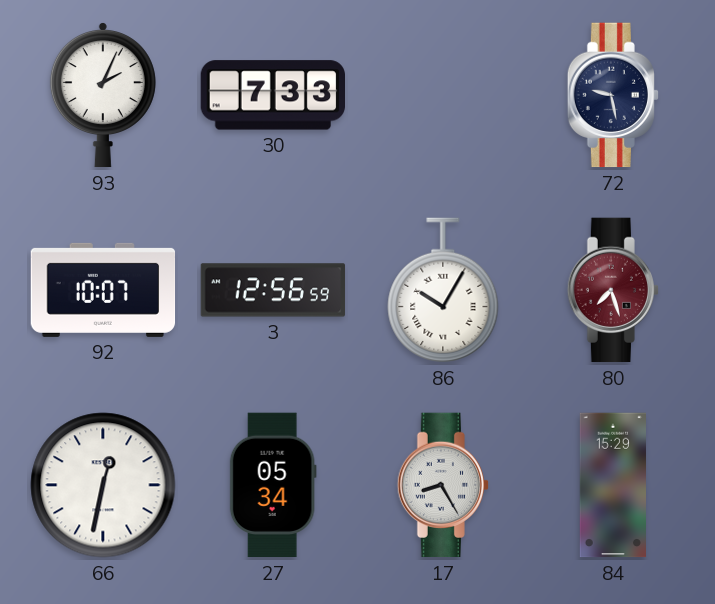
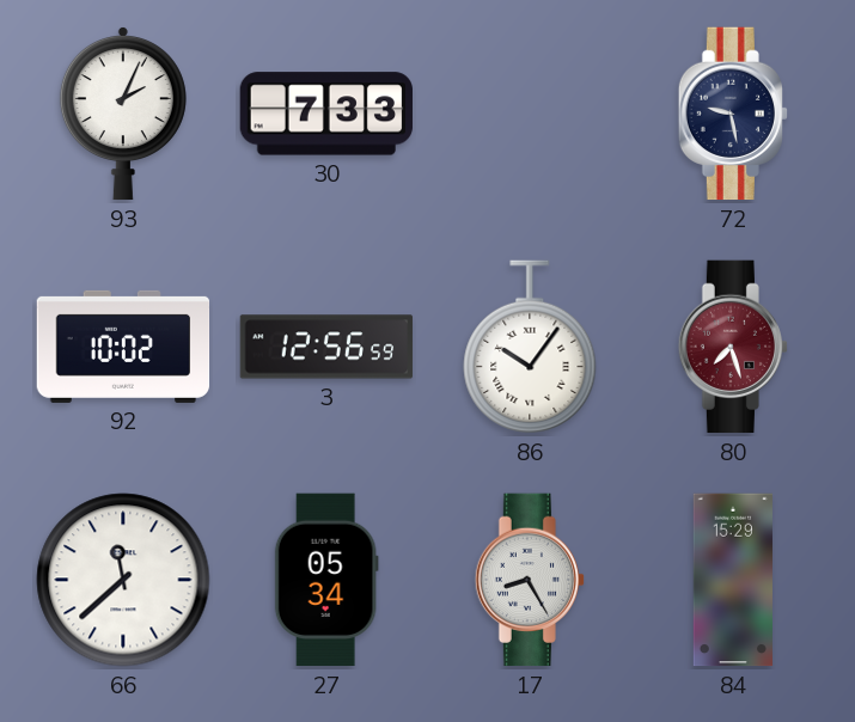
92: 10:07 -> 10:02 (123, 347)
86: 10:05 -> 10:06 (530, 347)
66: 12:32 -> 11:38 (123, 580)
